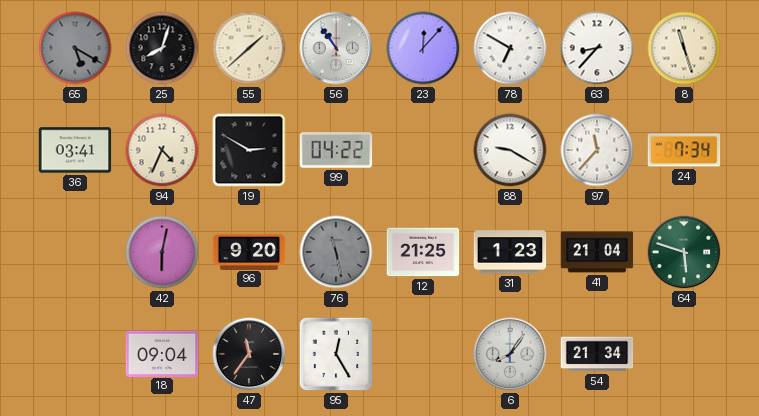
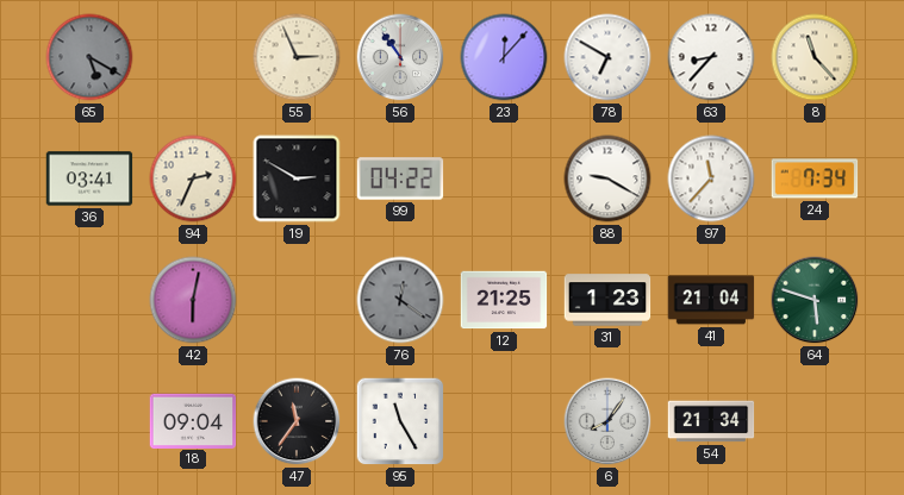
25: 8:03 -> none (162, 48)
55: 1:38 -> 2:56 (297, 57)
8: 11:27 -> 11:23 (815, 57)
94: 4:34 -> 2:34 (193, 178)
96: 9:20 -> none (249, 251)
76: 11:28 -> 12:21 (400, 300)
95: 12:25 -> 11:25 (400, 421)
